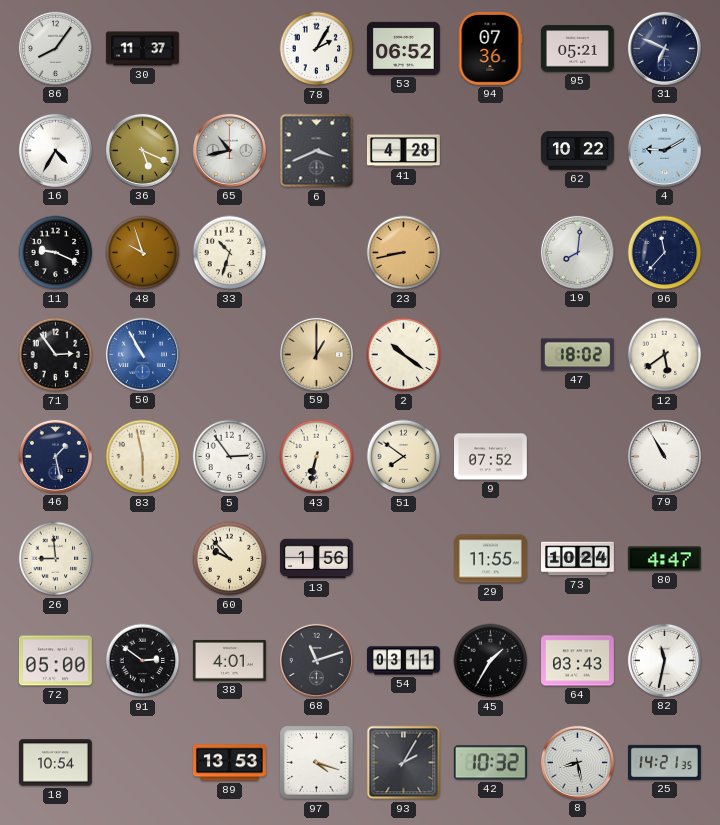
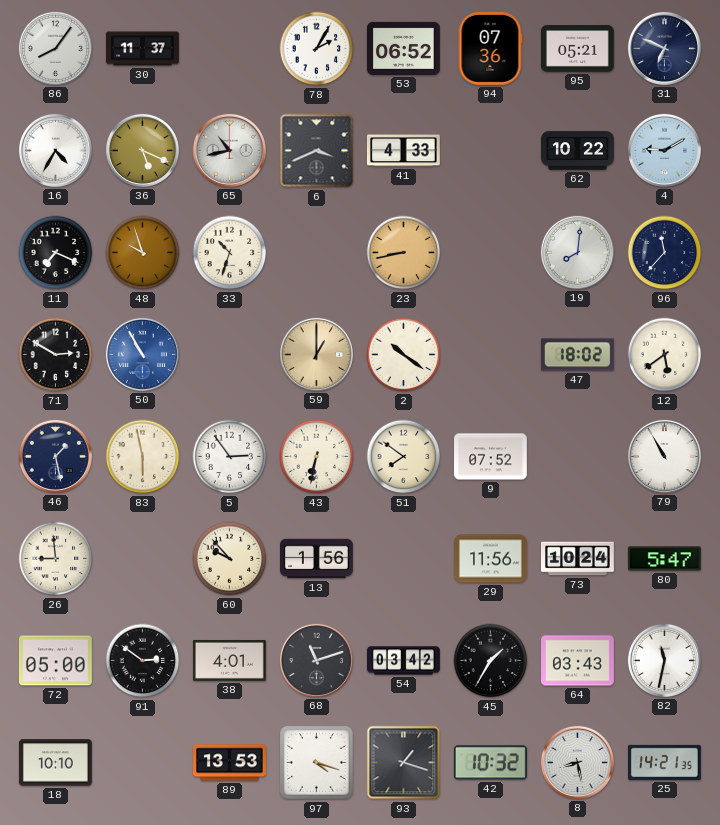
41: 4:28 -> 4:33 (403, 151)
11: 9:19 -> 7:19 (56, 253)
71: 2:54 -> 2:50 (56, 355)
29: 11:55 -> 11:56 (491, 559)
80: 4:47 -> 5:47 (664, 559)
54: 03:11 -> 03:42 (404, 661)
18: 10:54 -> 10:10 (55, 763)
93: 2:05 -> 1:18 (404, 763)
